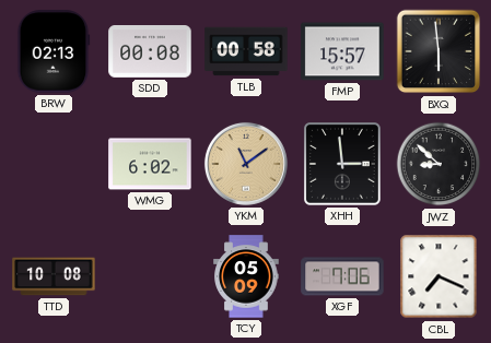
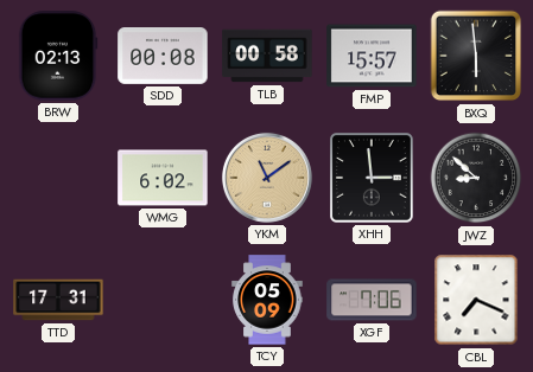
TTD: 10:08 -> 17:31 (58, 300)
